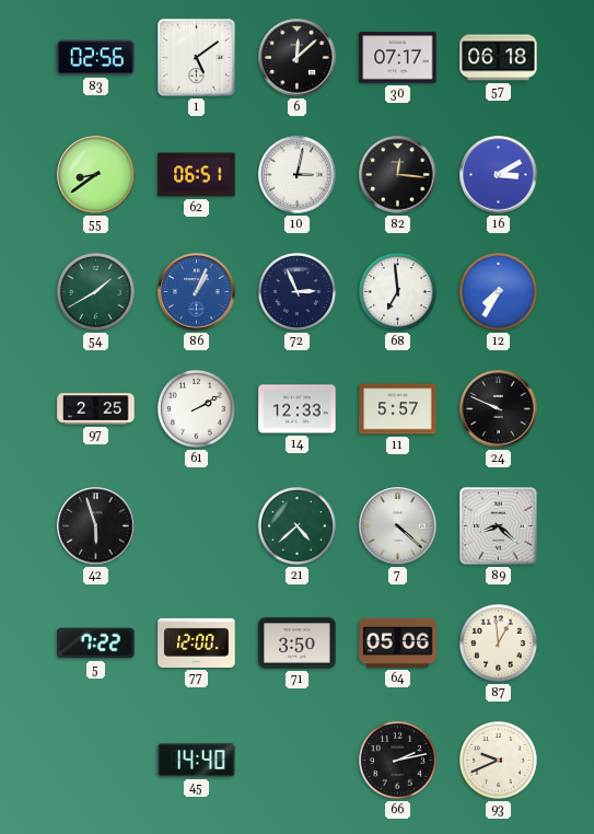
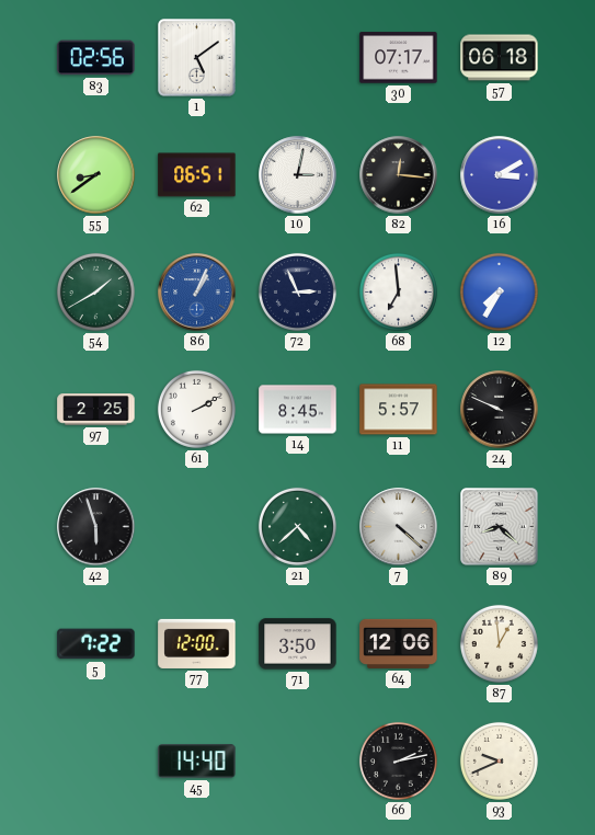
6: 12:08 -> none (298, 58)
14: 12:33 -> 8:45 (298, 410)
64: 05:06 -> 12:06 (399, 643)
